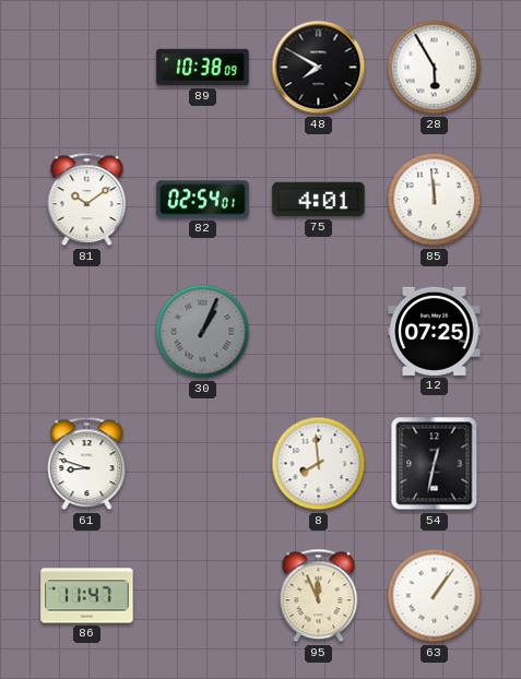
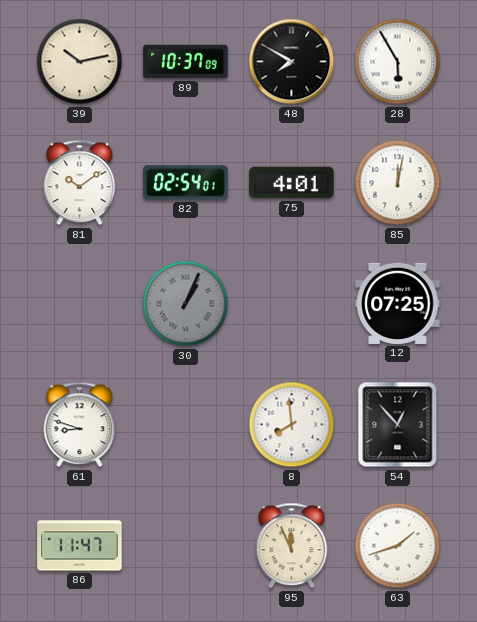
39: none -> 10:13 (80, 62)
89: 10:38 -> 10:37 (186, 62)
85: 11:59 -> 12:02 (398, 183)
54: 12:32 -> 12:53 (398, 425)
63: 1:06 -> 1:42 (398, 546)
